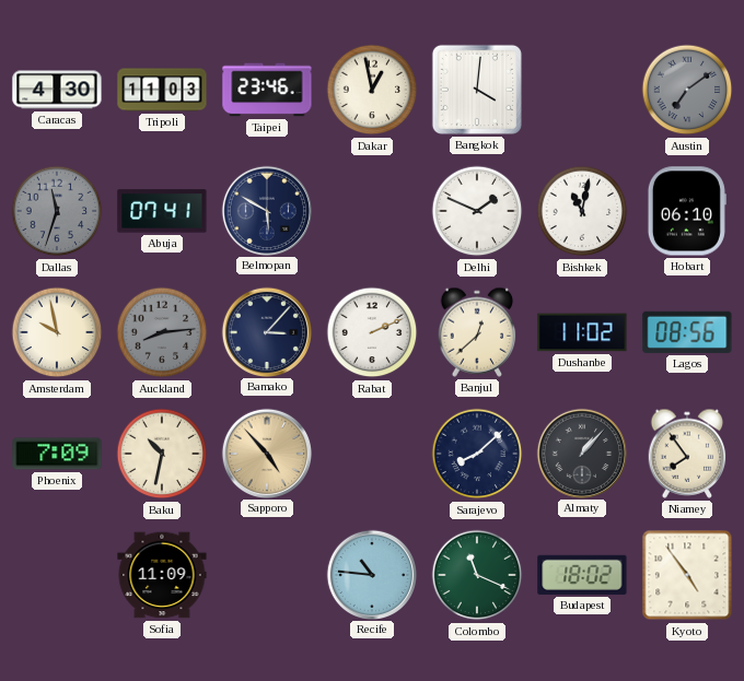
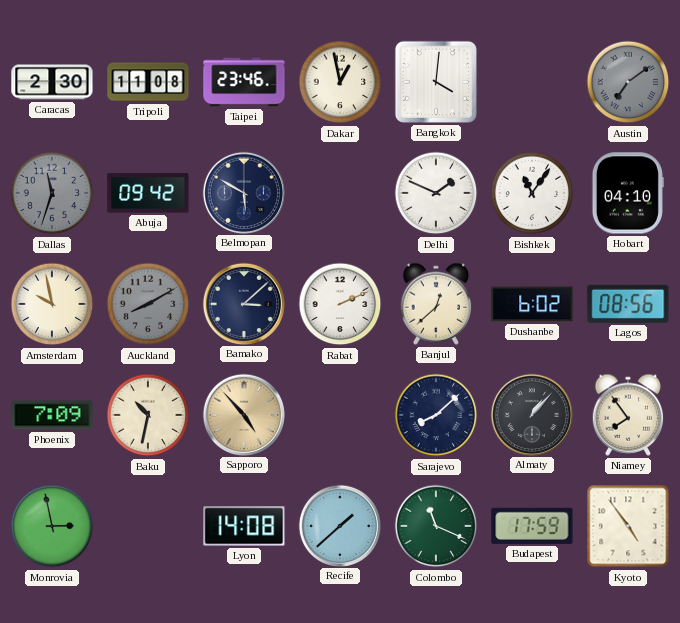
Caracas: 4:30 -> 2:30 (52, 82)
Tripoli: 11:03 -> 11:08 (148, 82)
Abuja: 07:41 -> 09:42 (148, 193)
Bishkek: 11:02 -> 11:06 (532, 193)
Hobart: 06:10 -> 04:10 (628, 193)
Auckland: 8:14 -> 8:10 (148, 304)
Bamako: 3:07 -> 3:08 (243, 303)
Dushanbe: 11:02 -> 6:02 (532, 304)
Monrovia: none -> 2:58 (52, 526)
Sofia: 11:09 -> none (162, 575)
Lyon: none -> 14:08 (244, 526)
Recife: 10:46 -> 1:38 (339, 525)
Budapest: 18:02 -> 17:59 (532, 526)
